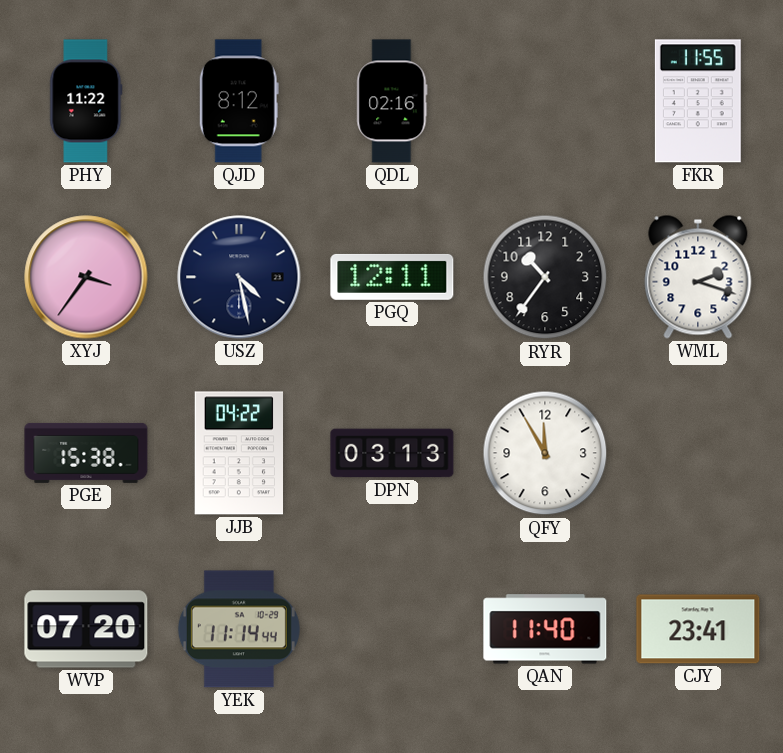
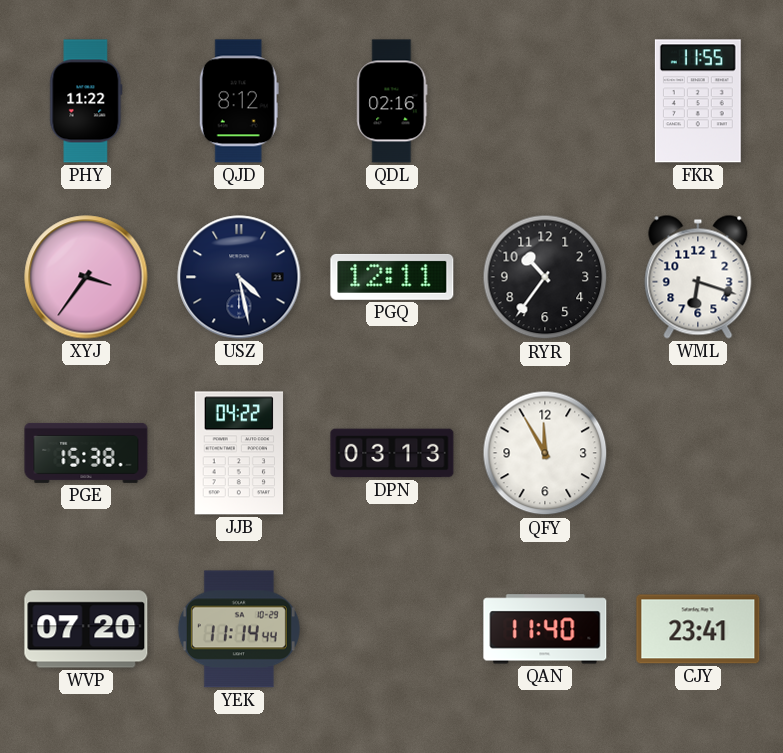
WML: 2:18 -> 6:18 (698, 277)
